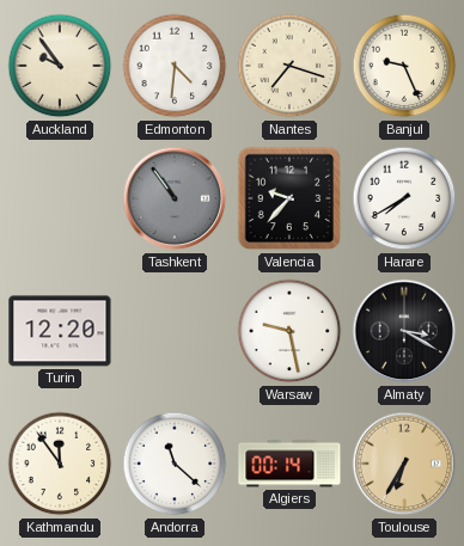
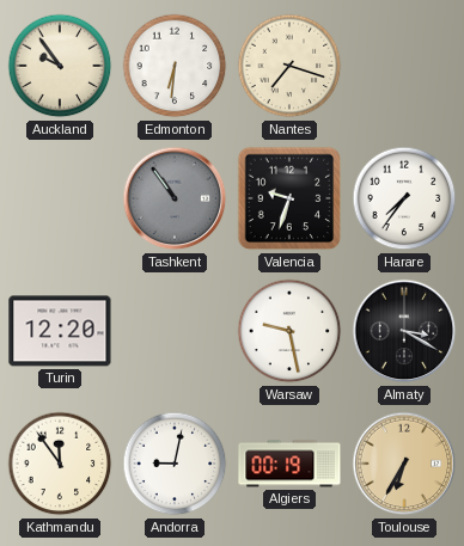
Edmonton: 4:31 -> 6:31 (175, 66)
Banjul: 9:26 -> none (404, 66)
Valencia: 9:37 -> 9:33 (289, 198)
Harare: 7:40 -> 7:36 (404, 198)
Andorra: 11:22 -> 9:02 (175, 464)
Algiers: 00:14 -> 00:19 (289, 464)
